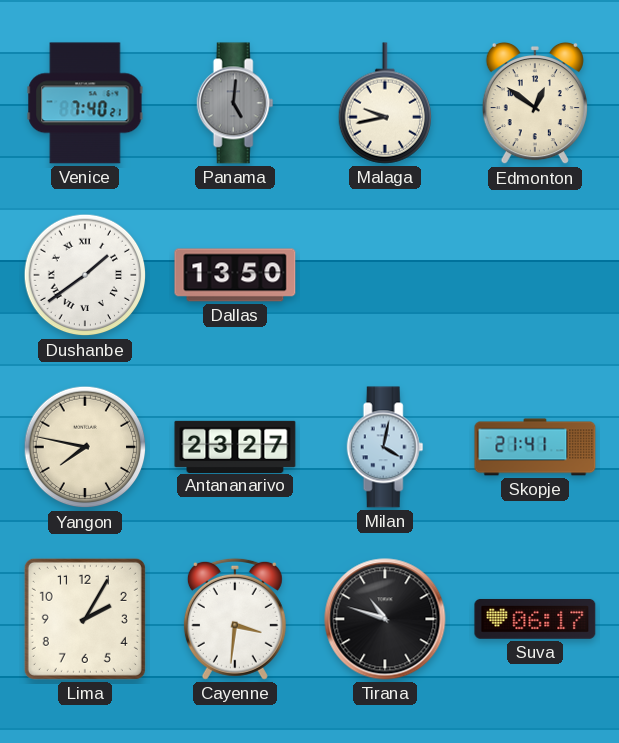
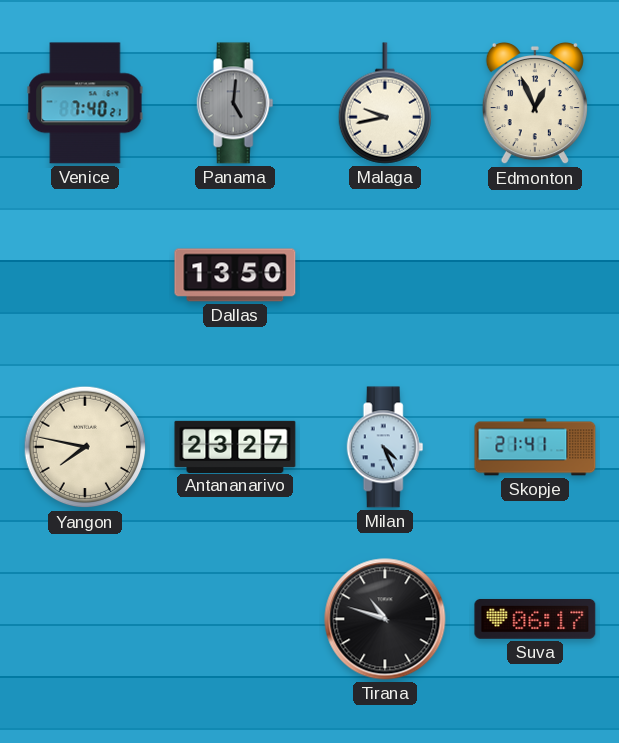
Edmonton: 12:51 -> 12:56 (535, 103)
Dushanbe: 1:39 -> none (85, 275)
Milan: 4:02 -> 4:26 (385, 447)
Lima: 2:05 -> none (85, 619)
Cayenne: 3:31 -> none (235, 619)
